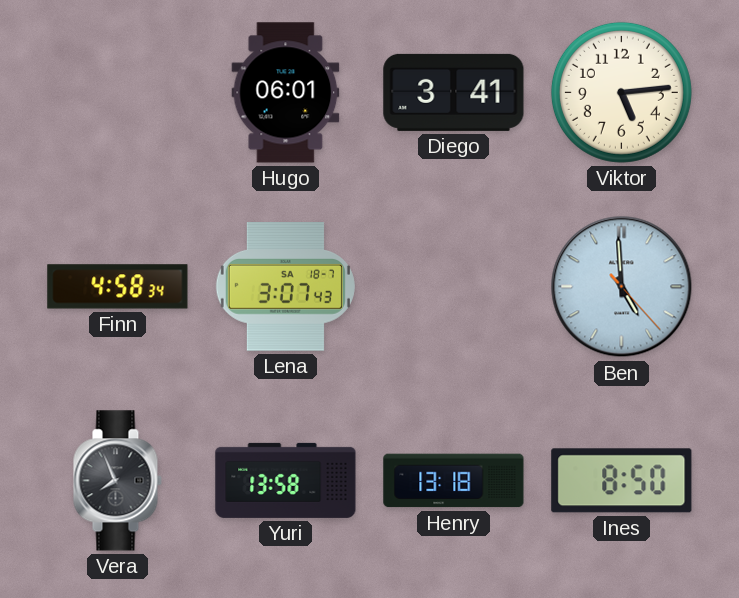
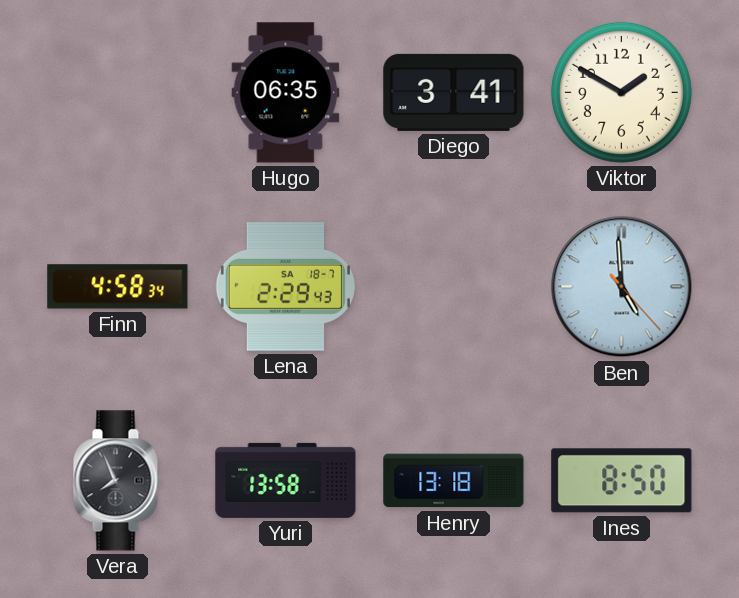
Hugo: 06:01 -> 06:35 (286, 93)
Viktor: 5:14 -> 1:50 (621, 92)
Lena: 3:07 -> 2:29 (285, 287)
